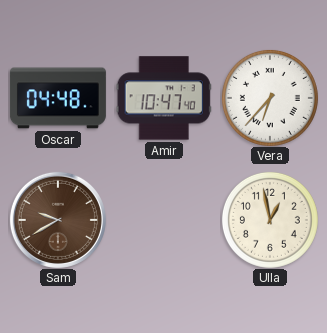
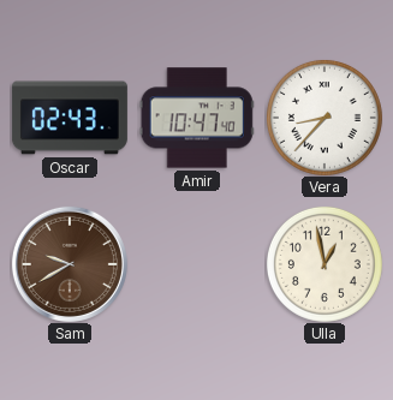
Oscar: 04:48 -> 02:43 (70, 118)
Vera: 6:37 -> 8:37 (324, 118)
